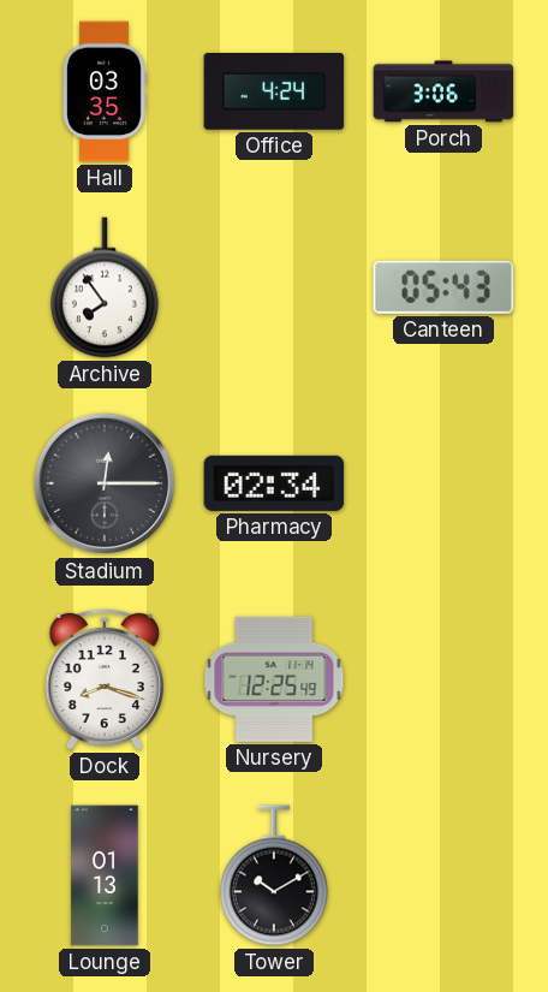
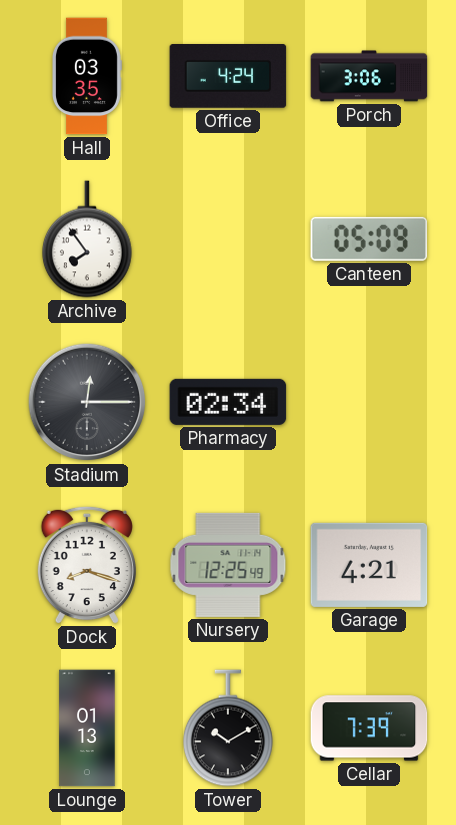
Canteen: 05:43 -> 05:09 (369, 239)
Garage: none -> 4:21 (369, 565)
Cellar: none -> 7:39 (369, 728)
